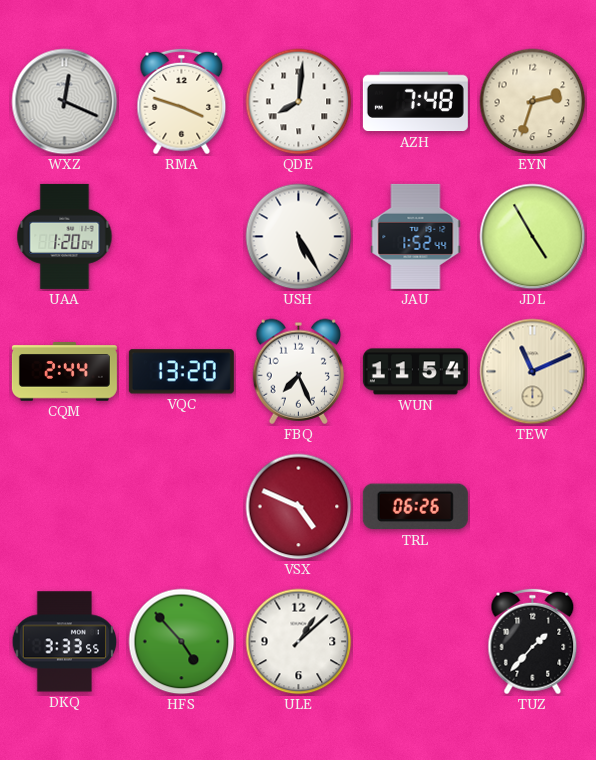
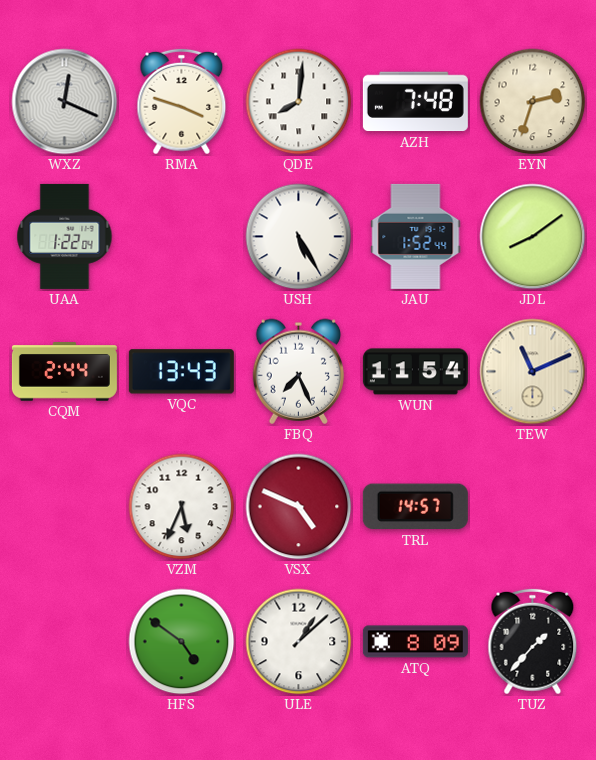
UAA: 1:20 -> 1:22 (65, 236)
JDL: 4:55 -> 8:09 (533, 237)
VQC: 13:20 -> 13:43 (181, 372)
VZM: none -> 5:34 (182, 507)
TRL: 06:26 -> 14:57 (415, 507)
DKQ: 3:33 -> none (65, 642)
HFS: 4:53 -> 4:51 (182, 642)
ATQ: none -> 8:09 (415, 642)
